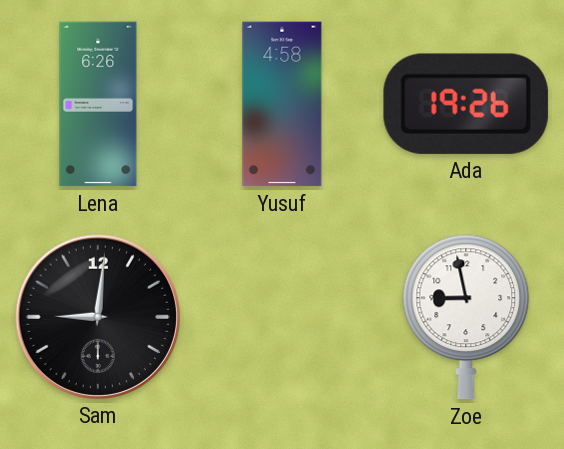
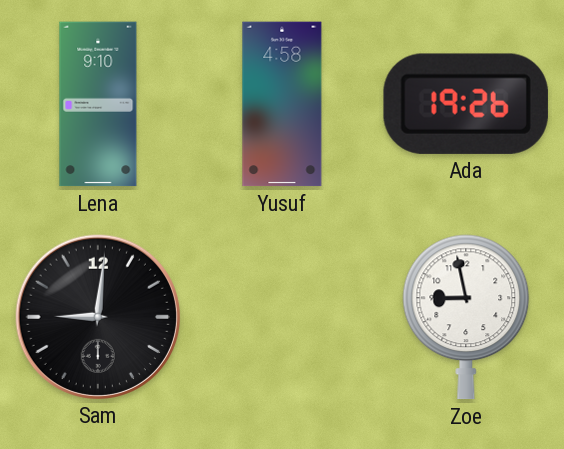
Lena: 6:26 -> 9:10 (98, 104)
